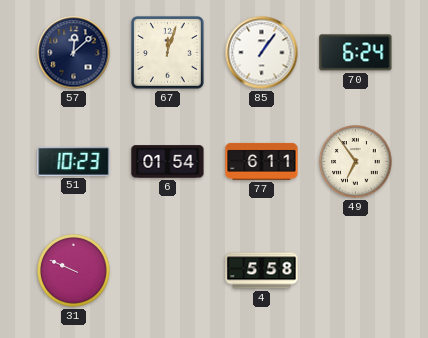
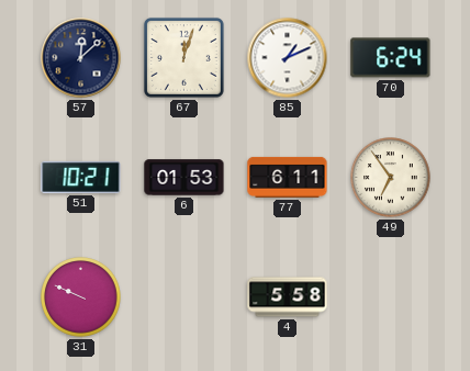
85: 1:06 -> 1:11 (288, 58)
51: 10:23 -> 10:21 (81, 177)
6: 01:54 -> 01:53 (184, 178)
